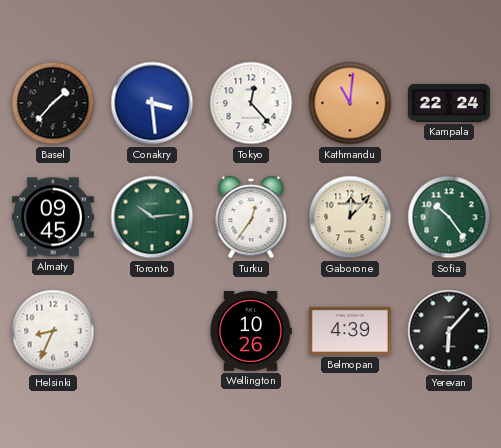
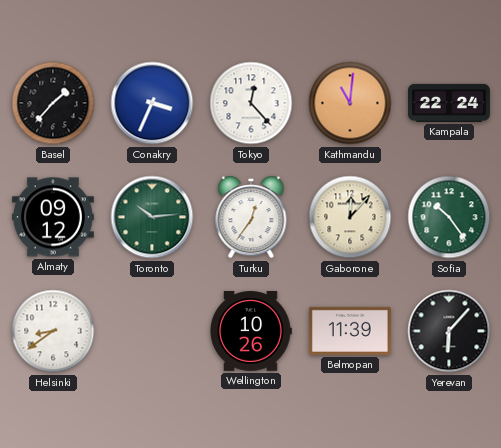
Conakry: 3:29 -> 3:34 (152, 103)
Almaty: 09:45 -> 09:12 (53, 217)
Helsinki: 8:34 -> 8:39 (53, 331)
Belmopan: 4:39 -> 11:39 (350, 331)
